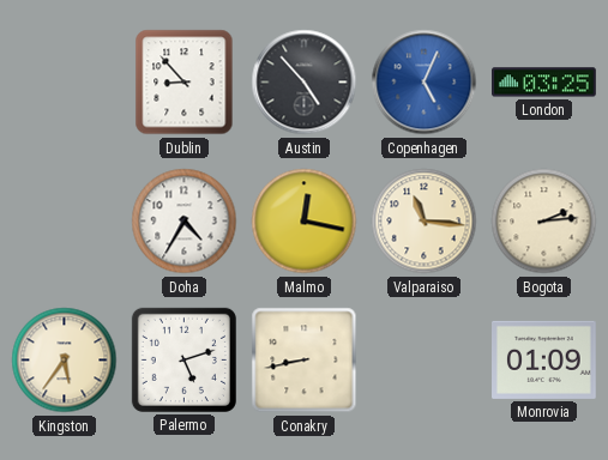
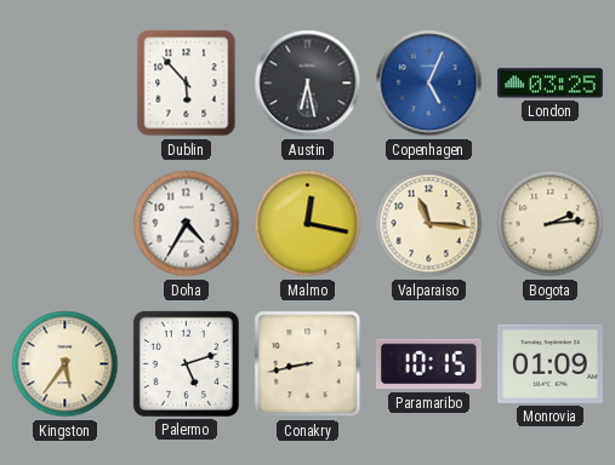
Dublin: 8:53 -> 5:53 (187, 84)
Austin: 4:53 -> 6:28 (308, 84)
Paramaribo: none -> 10:15 (428, 364)
